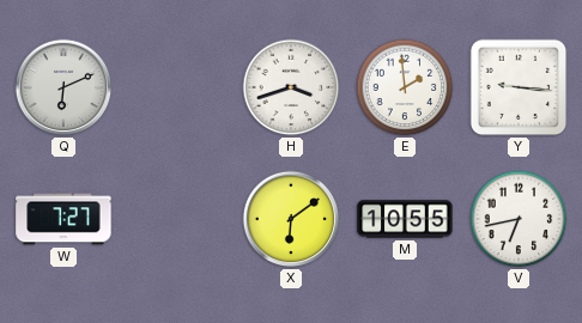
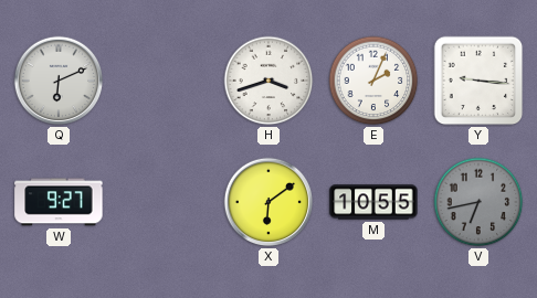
E: 1:59 -> 2:04 (373, 81)
W: 7:27 -> 9:27 (59, 202)
V dial: white -> grey (478, 202)
